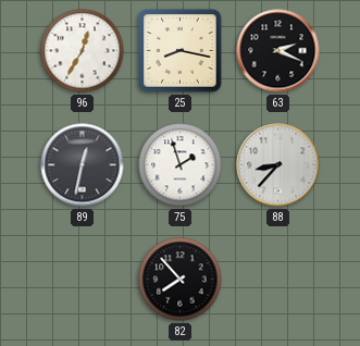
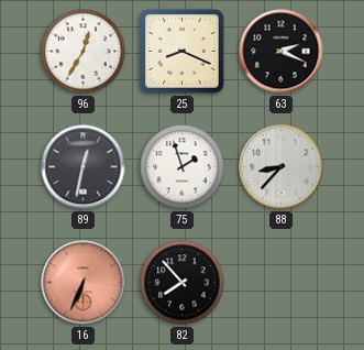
25: 8:17 -> 8:19 (183, 52)
16: none -> 6:34 (84, 283)
